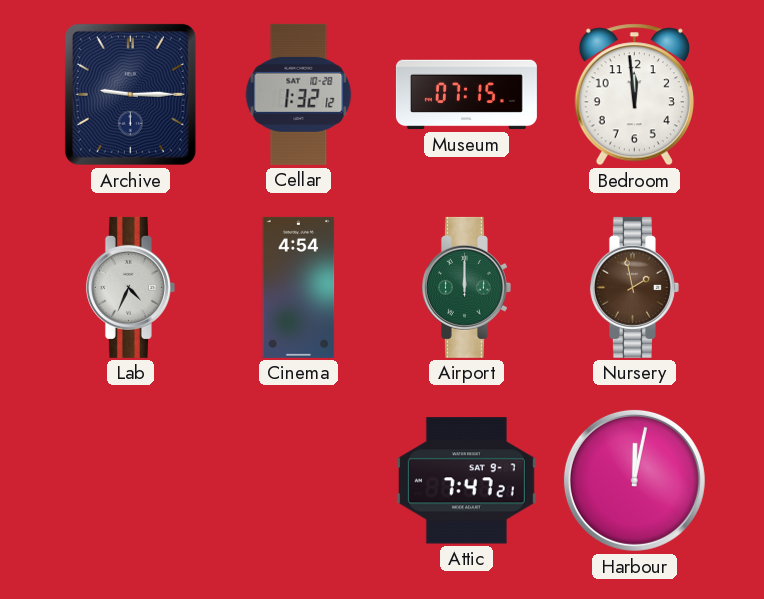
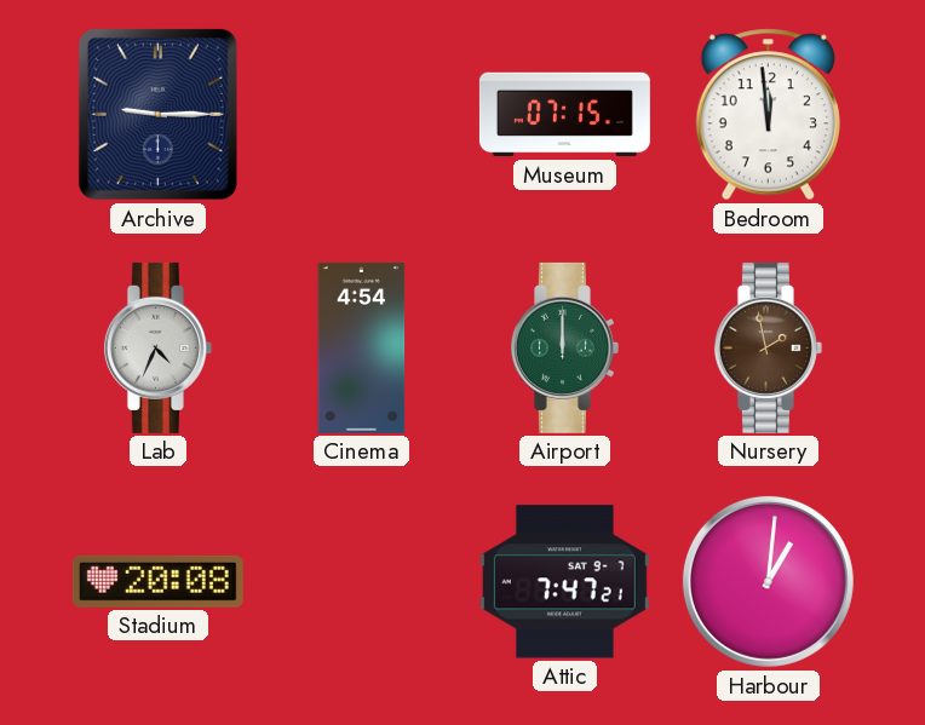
Cellar: 1:32 -> none (299, 94)
Stadium: none -> 20:08 (157, 581)
Harbour: 12:02 -> 1:01 (768, 581)
